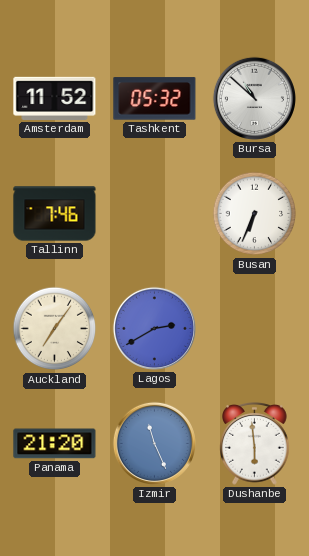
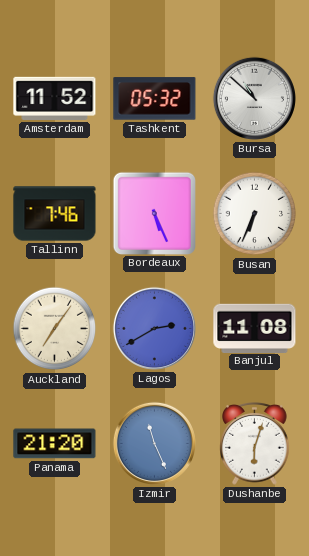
Bordeaux: none -> 5:26 (154, 213)
Banjul: none -> 11:08 (255, 328)
Dushanbe: 5:59 -> 6:03 (255, 444)
